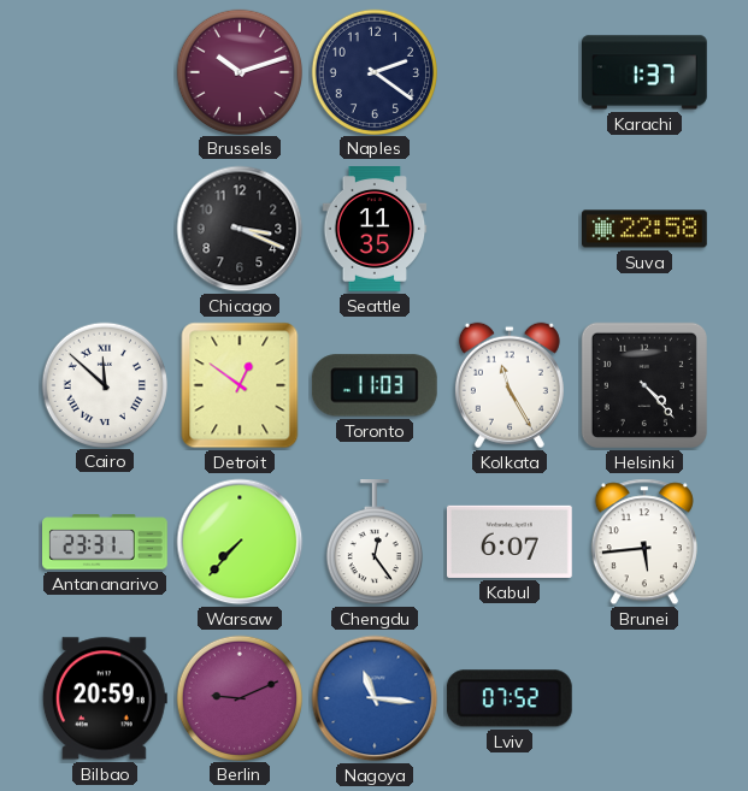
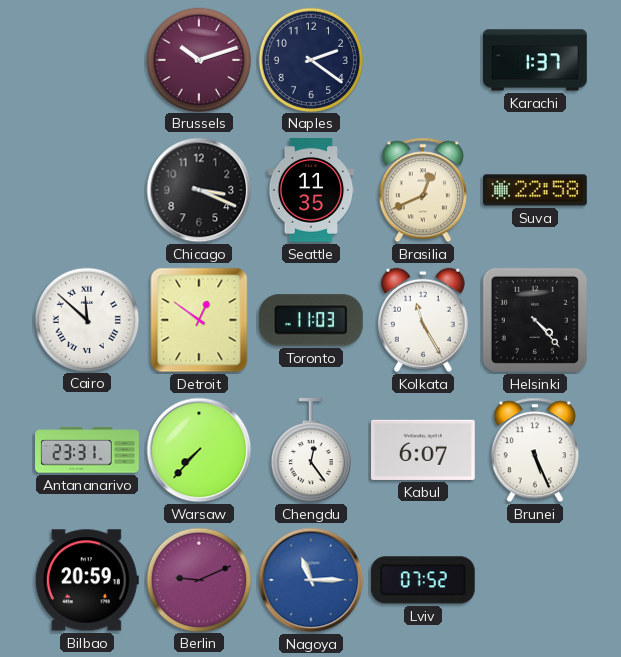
Brasilia: none -> 12:41 (423, 190)
Brunei: 5:44 -> 5:26 (535, 450)
Nagoya: 11:16 -> 11:15 (311, 580)
